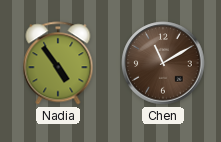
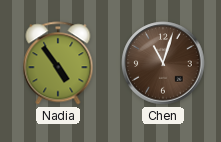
Chen: 11:10 -> 11:03 (163, 63)
